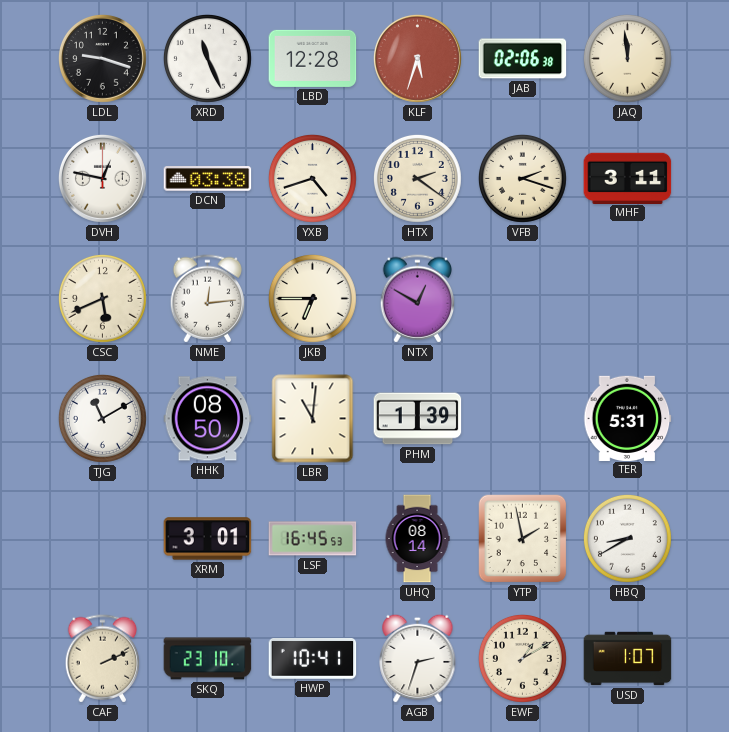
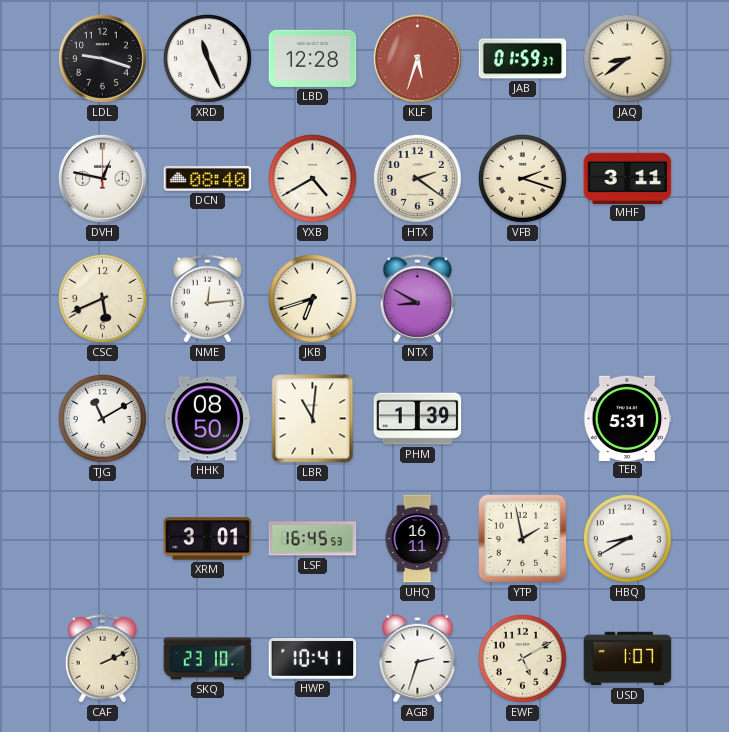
JAB: 02:06 -> 01:59 (523, 59)
JAQ: 11:59 -> 8:39 (627, 58)
DCN: 03:38 -> 08:40 (208, 179)
YXB: 4:42 -> 4:40 (312, 178)
JKB: 6:45 -> 6:42 (312, 298)
NTX: 12:50 -> 8:50 (418, 299)
UHQ: 08:14 -> 16:11 (417, 539)
EWF: 1:10 -> 5:10 (522, 658)
